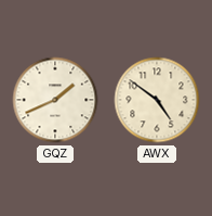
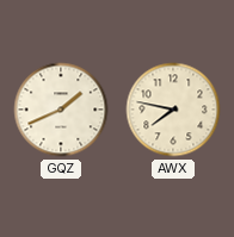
AWX: 4:51 -> 7:47 (173, 110)
